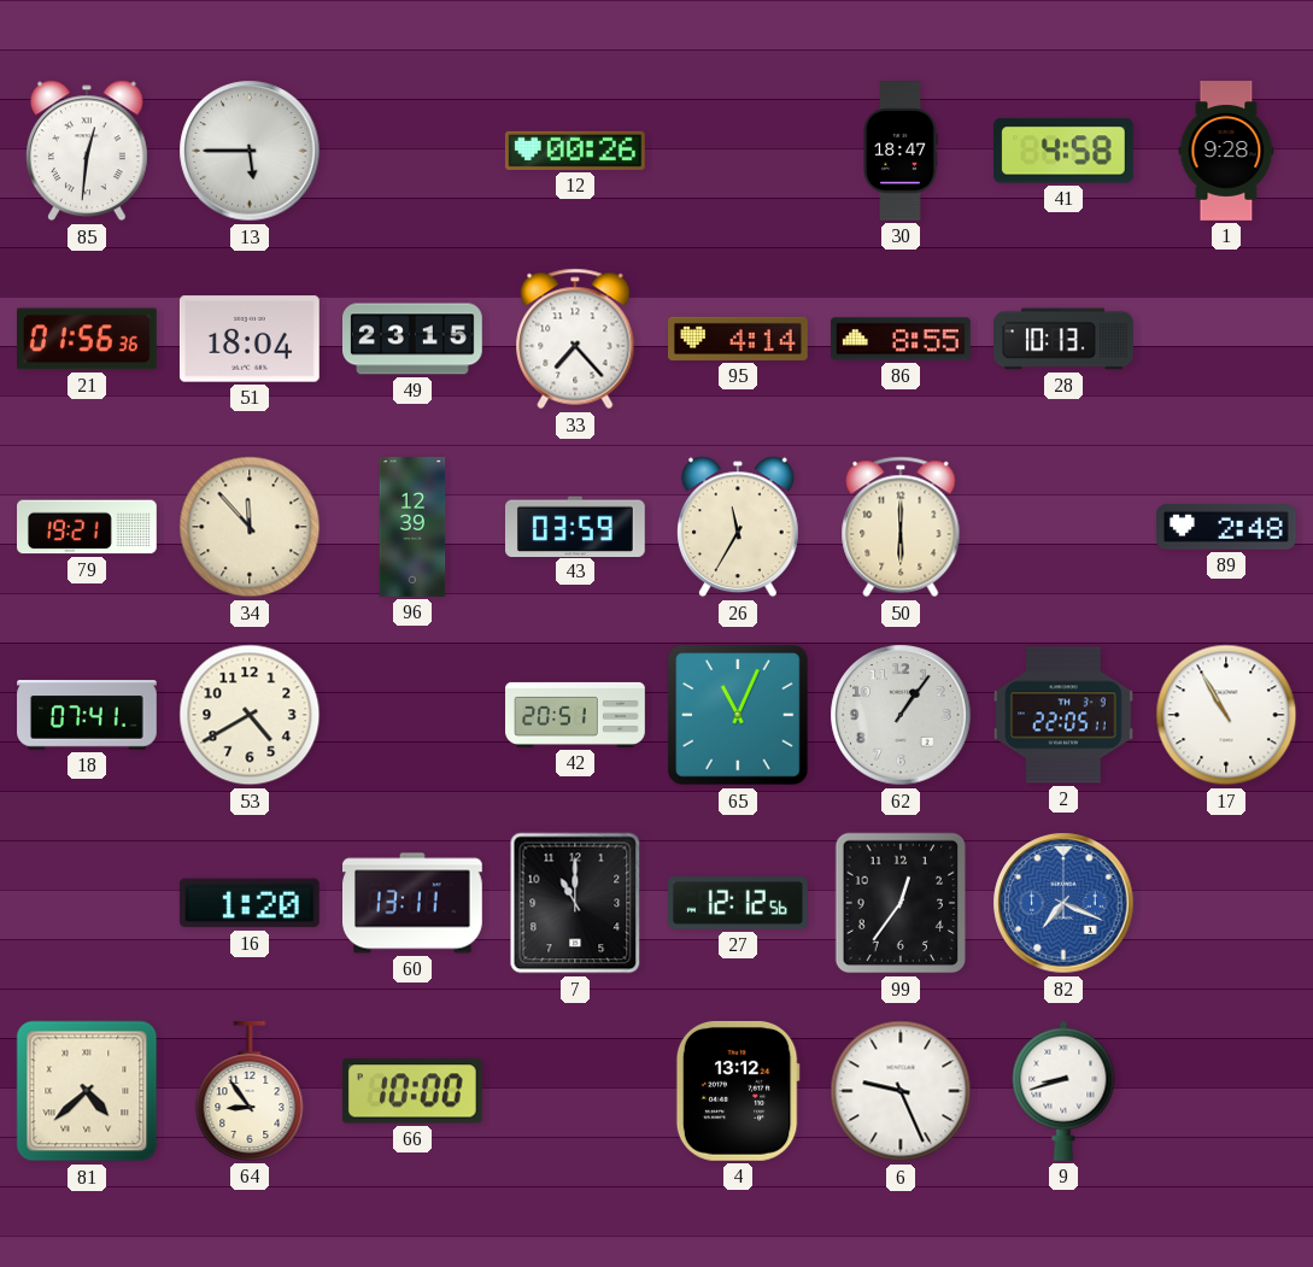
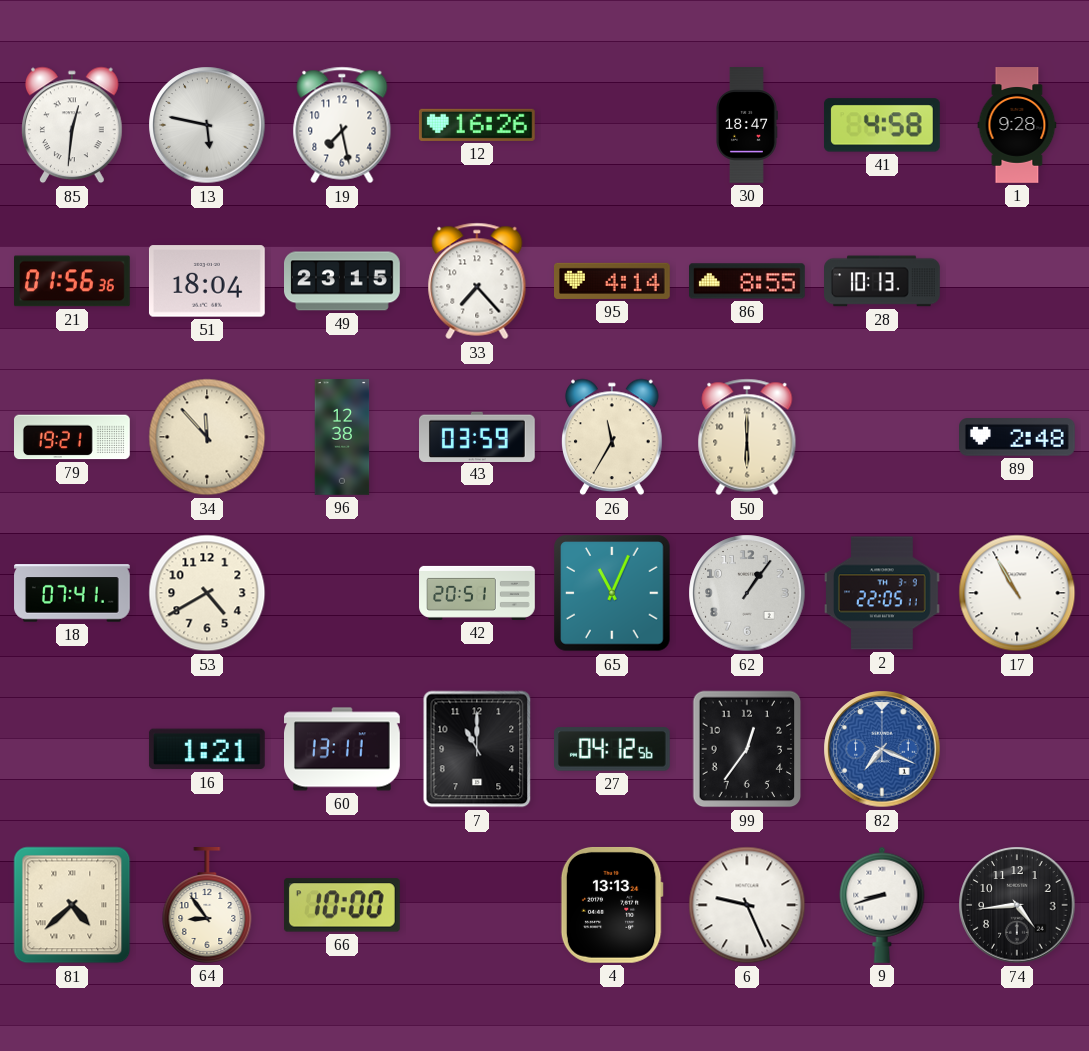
13: 5:45 -> 5:47 (207, 125)
19: none -> 7:28 (342, 125)
12: 00:26 -> 16:26 (477, 125)
96: 12:39 -> 12:38 (342, 437)
16: 1:20 -> 1:21 (207, 749)
27: 12:12 -> 04:12 (613, 749)
4: 13:12 -> 13:13 (612, 905)
74: none -> 4:44 (1017, 905)
